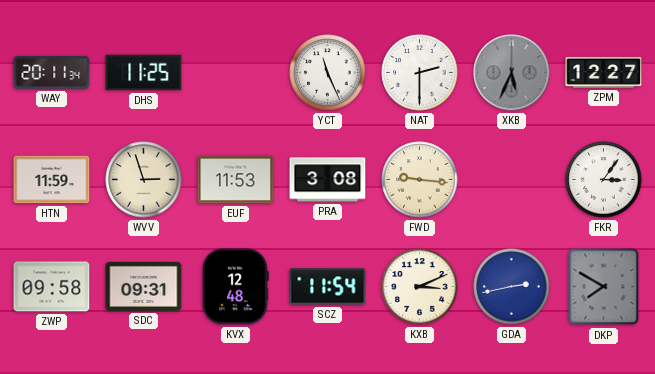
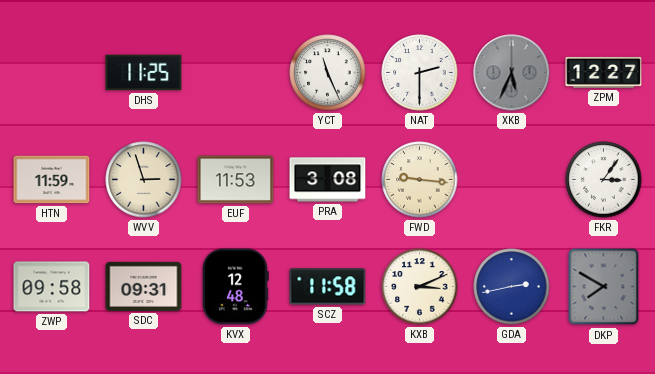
WAY: 20:11 -> none (52, 72)
SCZ: 11:54 -> 11:58 (328, 287)
